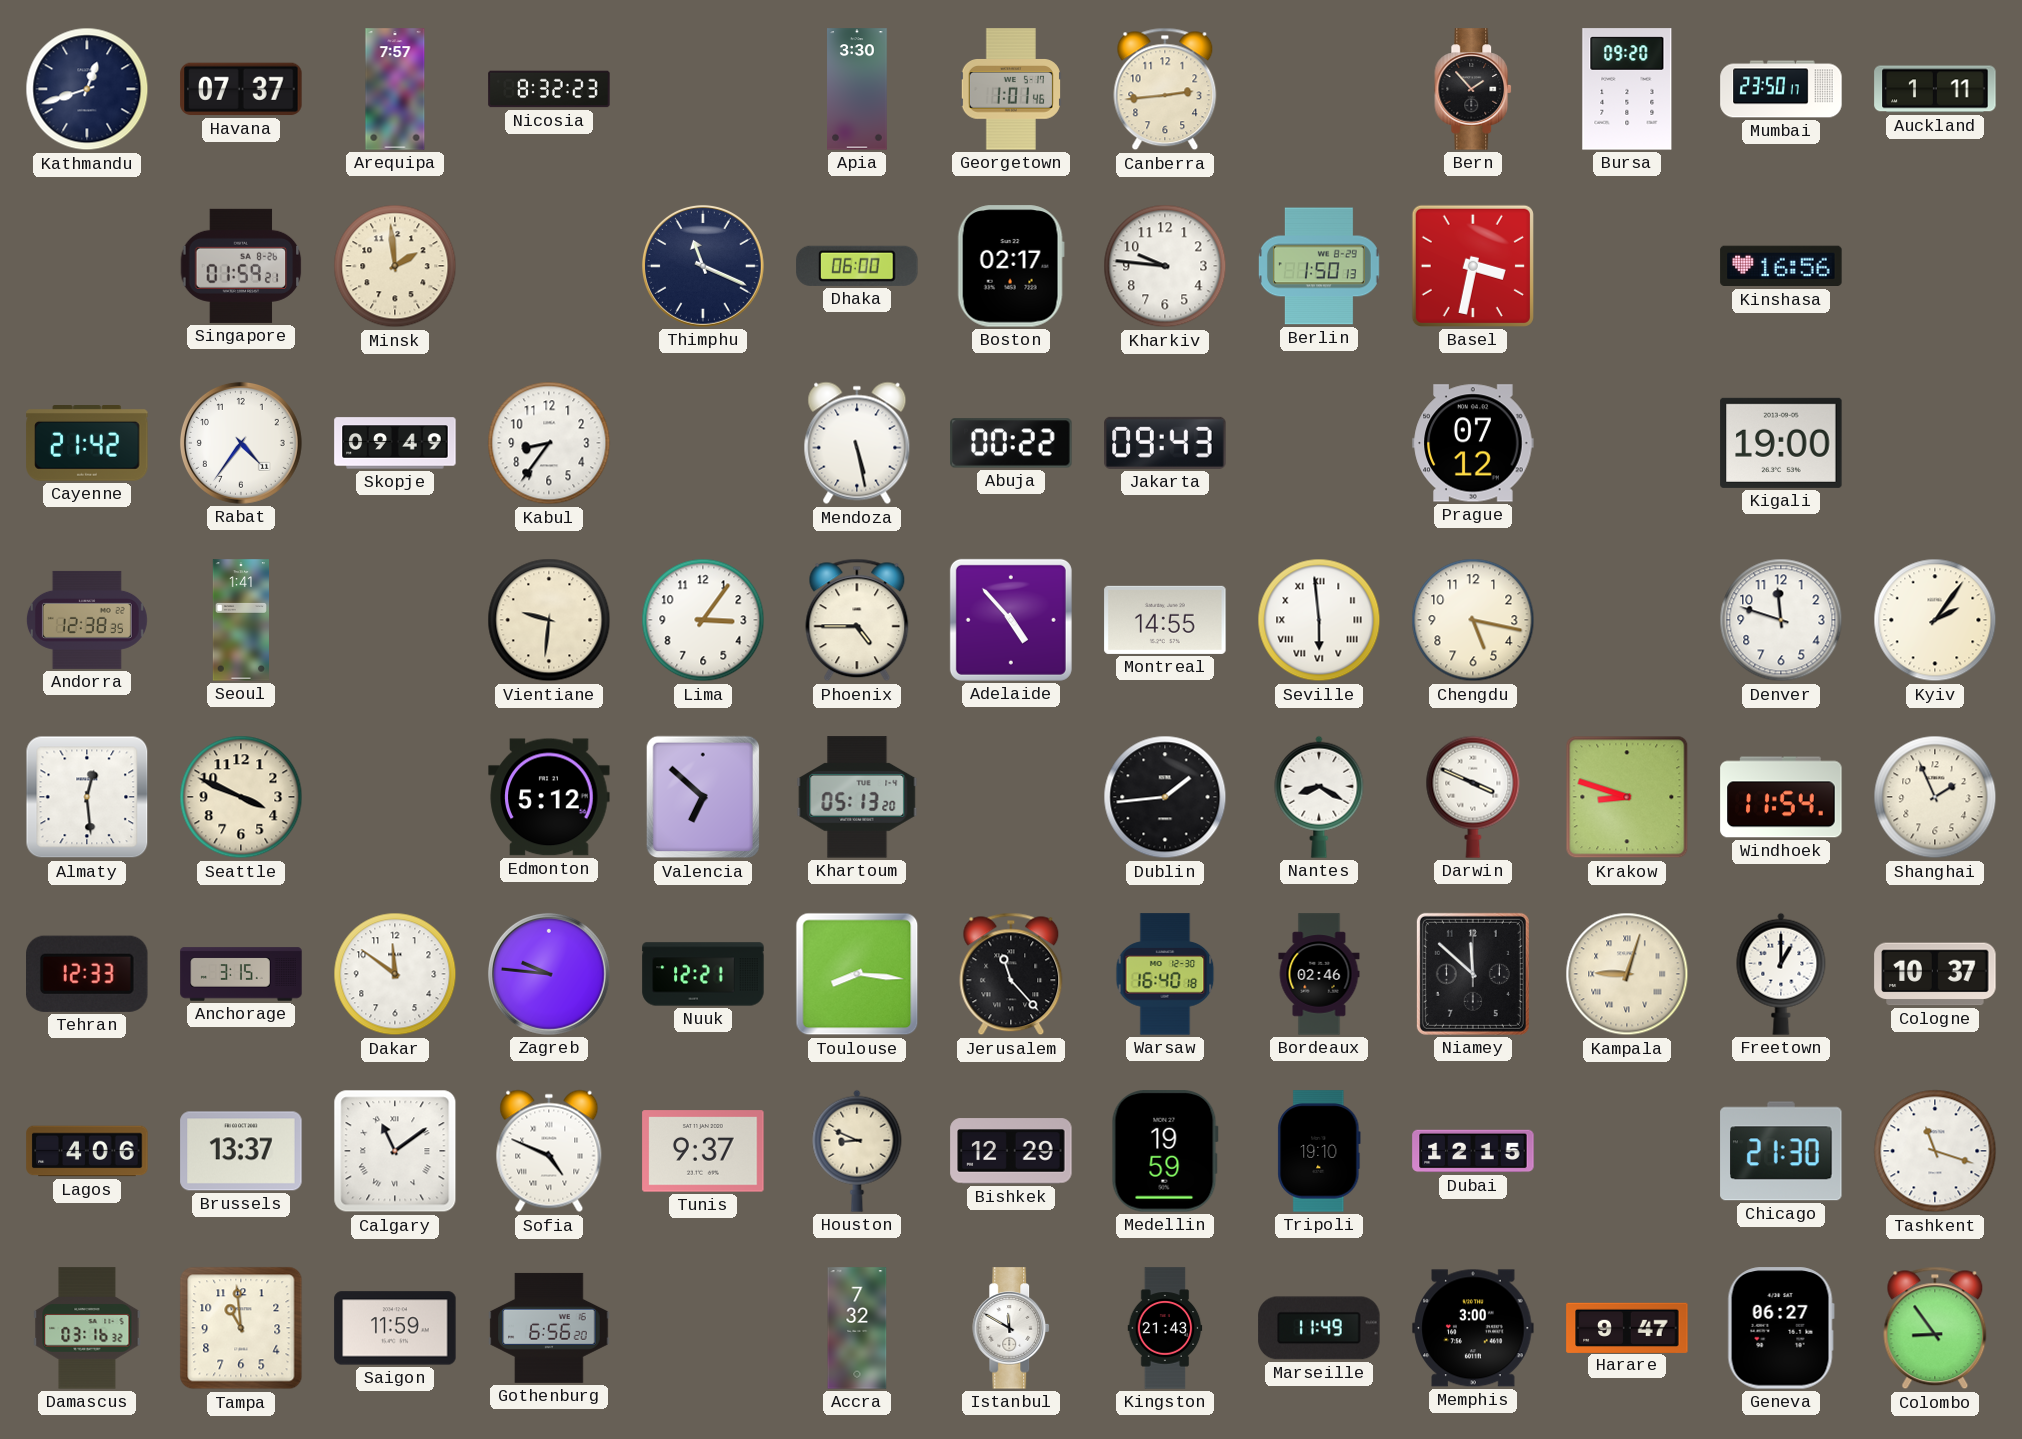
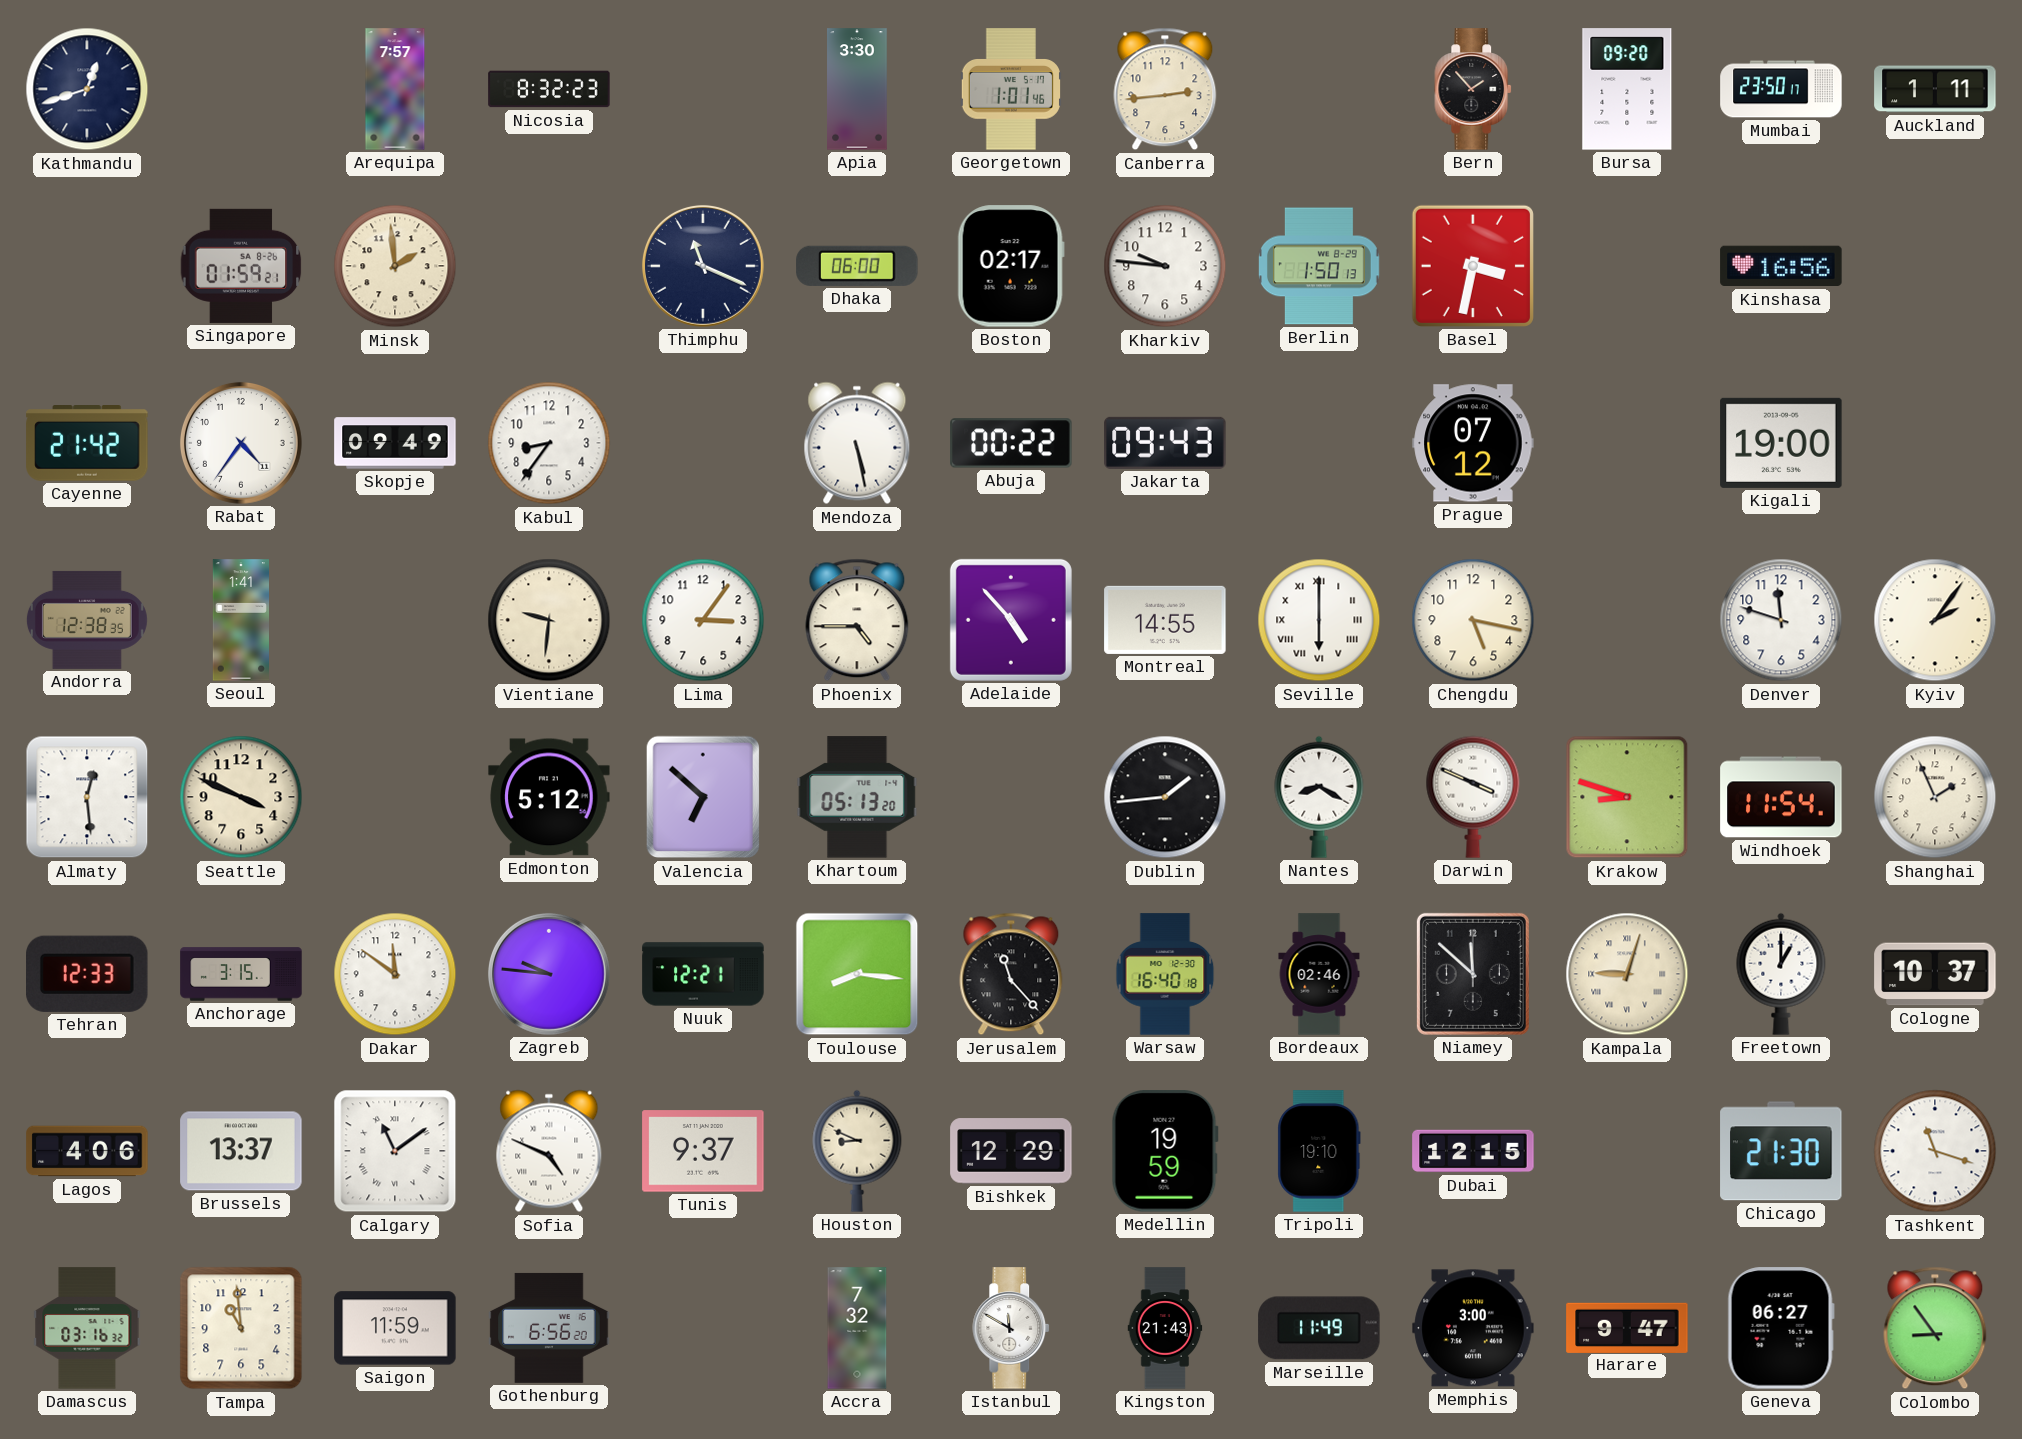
Havana: 07:37 -> none (241, 89)
Seville: 5:59 -> 6:00 (1319, 620)
